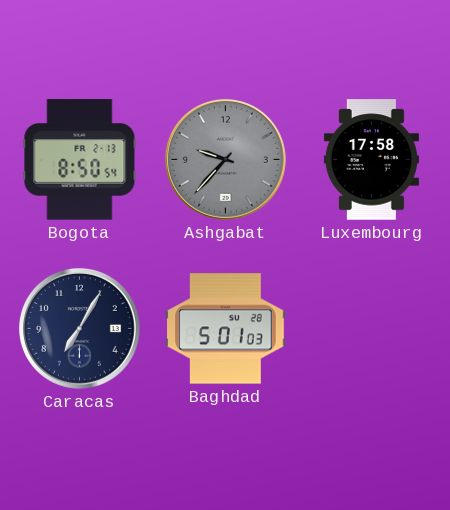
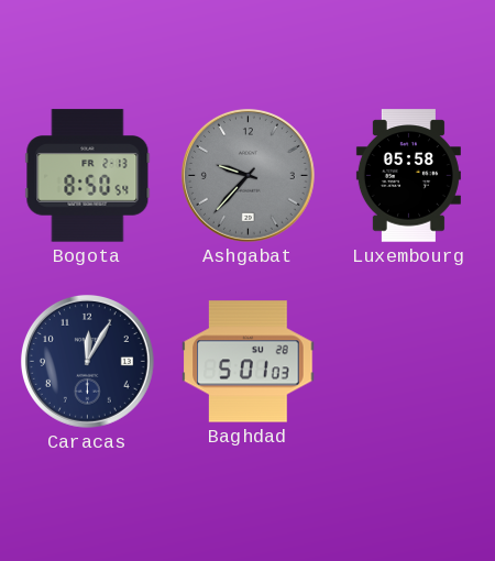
Luxembourg: 17:58 -> 05:58 (408, 176)
Caracas: 7:05 -> 12:05 (87, 361)
